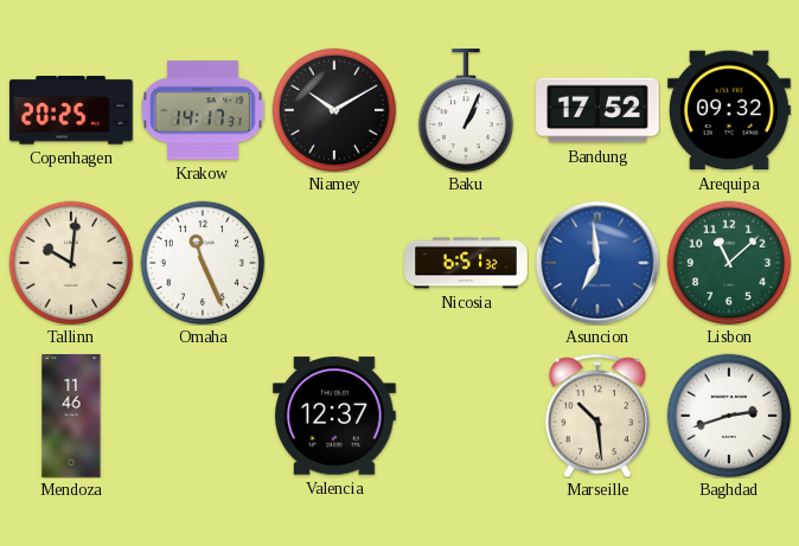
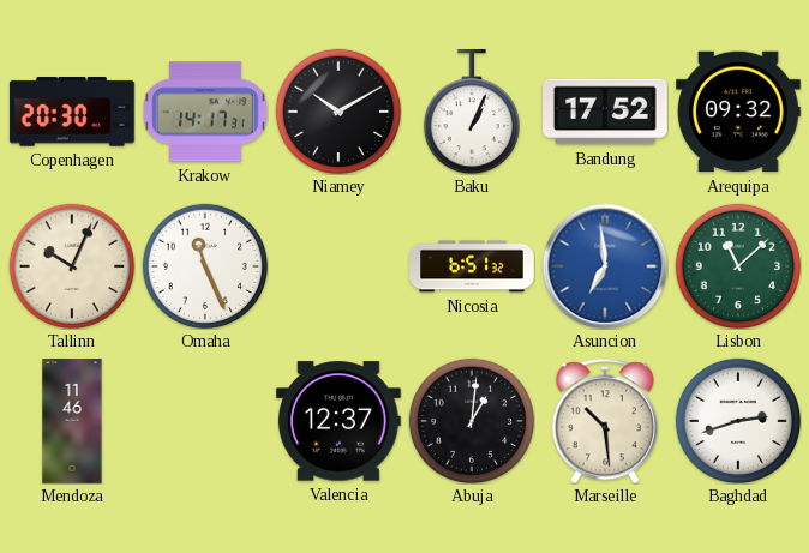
Copenhagen: 20:25 -> 20:30 (72, 112)
Tallinn: 10:01 -> 10:04 (71, 265)
Abuja: none -> 1:01 (471, 420)
